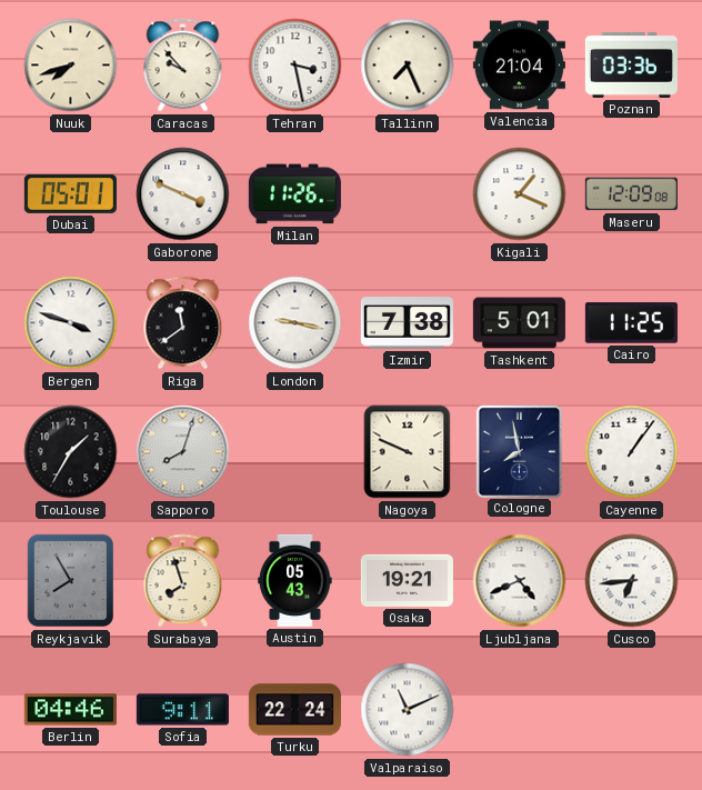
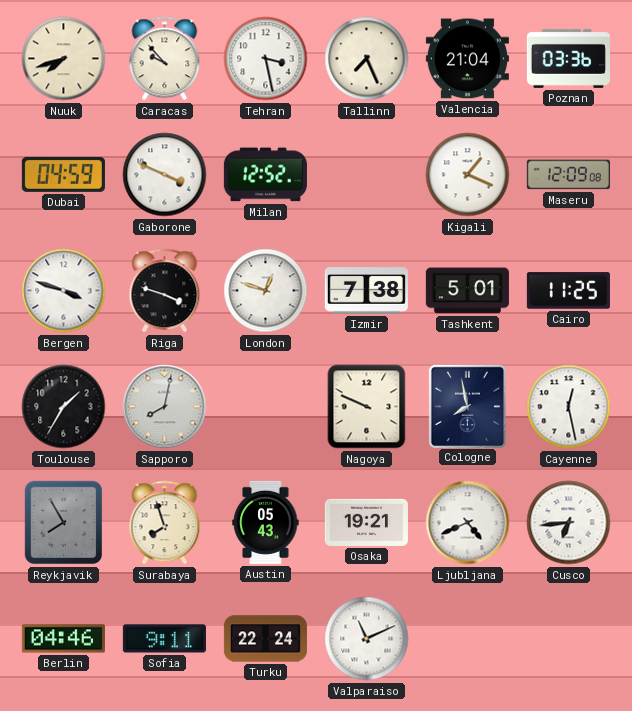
Dubai: 05:01 -> 04:59 (63, 174)
Milan: 11:26 -> 12:52 (265, 175)
Riga: 11:39 -> 3:48 (165, 291)
London: 9:17 -> 12:48 (266, 291)
Sapporo: 8:03 -> 8:02 (165, 407)
Cayenne: 1:06 -> 12:28 (569, 407)
